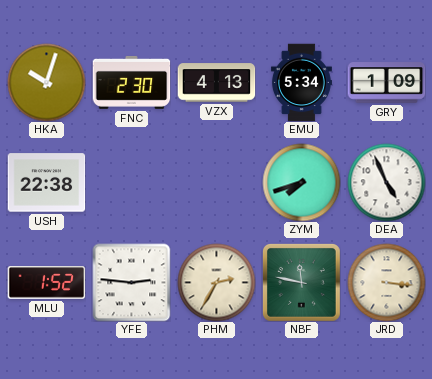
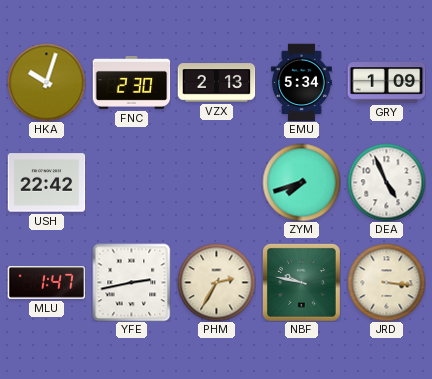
VZX: 4:13 -> 2:13 (216, 83)
USH: 22:38 -> 22:42 (46, 183)
MLU: 1:52 -> 1:47 (46, 283)
YFE: 2:46 -> 2:43 (131, 282)
NBF: 11:47 -> 9:47 (302, 283)
